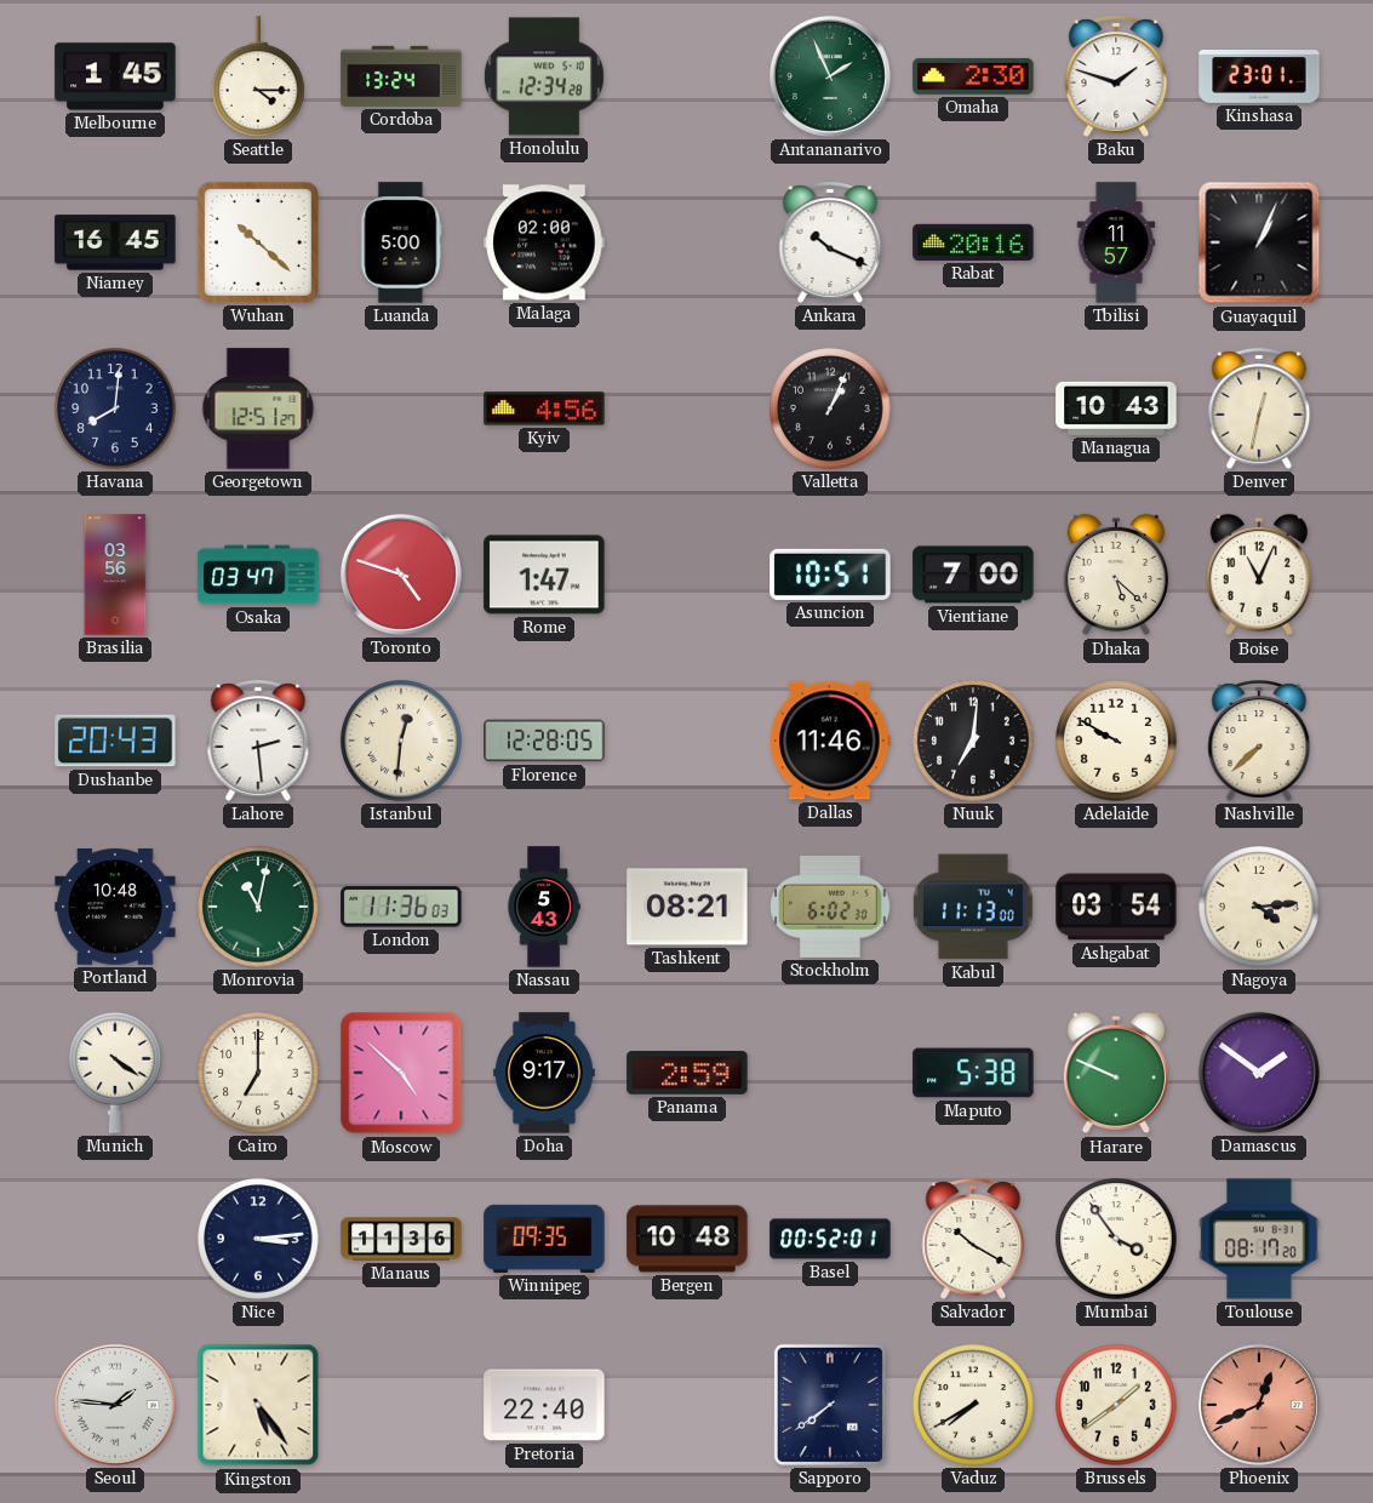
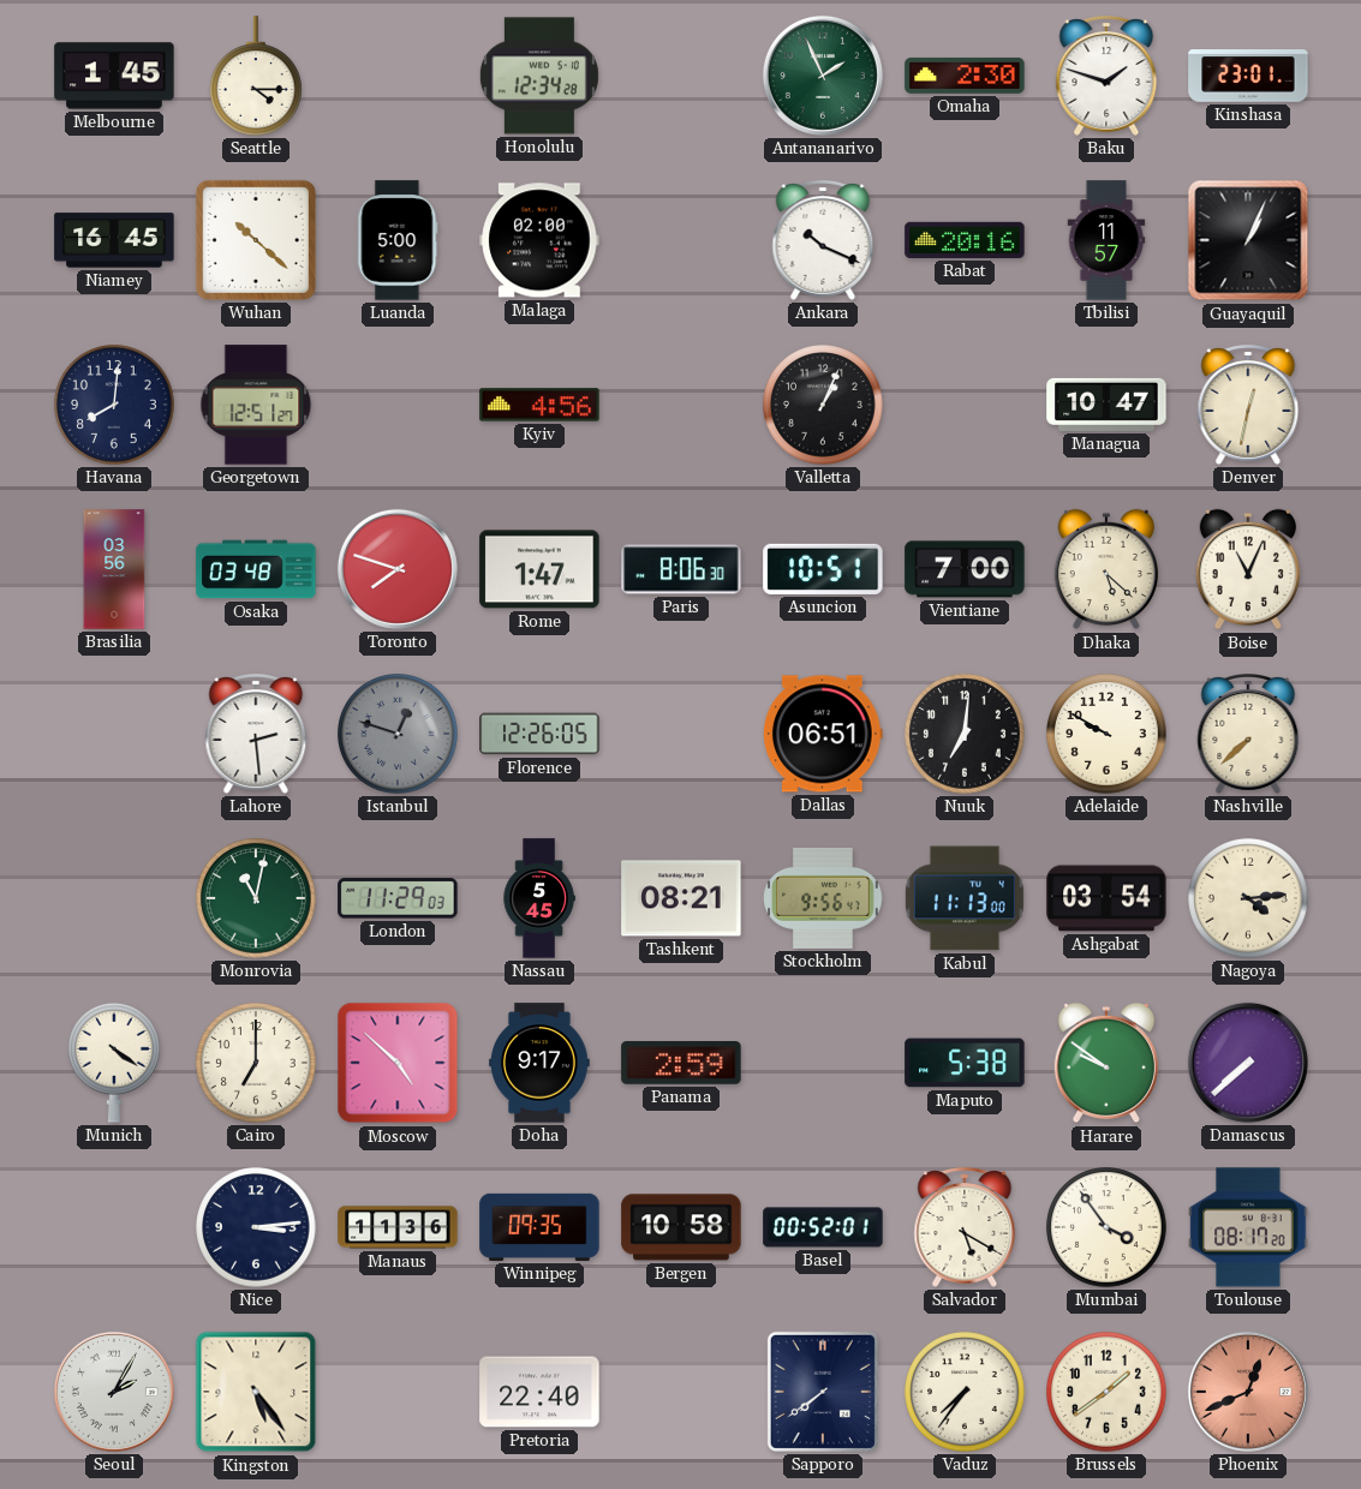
Cordoba: 13:24 -> none (401, 76)
Managua: 10:43 -> 10:47 (1106, 405)
Osaka: 03:47 -> 03:48 (256, 569)
Toronto: 4:48 -> 7:48 (398, 569)
Paris: none -> 8:06 (681, 569)
Dushanbe: 20:43 -> none (115, 741)
Istanbul: 12:31 -> 12:48 (398, 734)
Istanbul dial: cream -> grey (398, 734)
Florence: 12:28 -> 12:26 (539, 734)
Dallas: 11:46 -> 06:51 (823, 734)
Portland: 10:48 -> none (115, 907)
London: 11:36 -> 11:29 (398, 898)
Nassau: 5:43 -> 5:45 (539, 898)
Stockholm: 6:02 -> 9:56 (823, 898)
Harare: 9:49 -> 9:51 (1106, 1063)
Damascus: 1:51 -> 7:38 (1248, 1063)
Bergen: 10:48 -> 10:58 (681, 1227)
Salvador: 10:20 -> 5:20 (965, 1228)
Seoul: 1:46 -> 2:05 (114, 1392)
Vaduz: 7:40 -> 7:36 (965, 1392)
